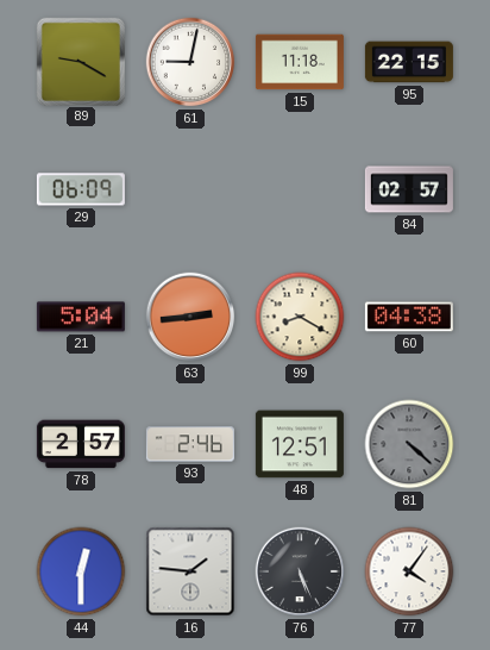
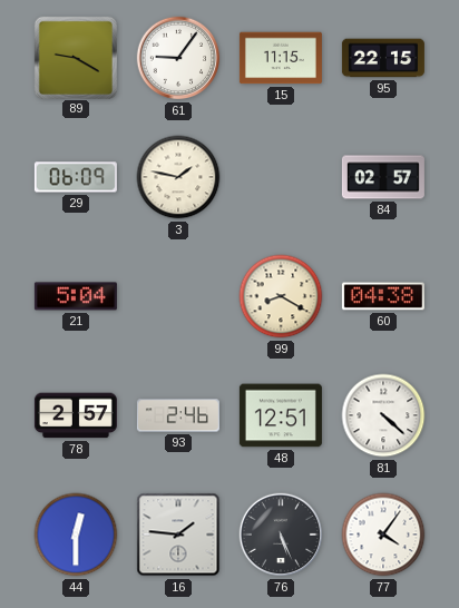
61: 9:02 -> 9:06 (178, 58)
15: 11:18 -> 11:15 (281, 58)
3: none -> 1:47 (178, 177)
63: 2:44 -> none (190, 317)
81 dial: grey -> white (383, 415)
